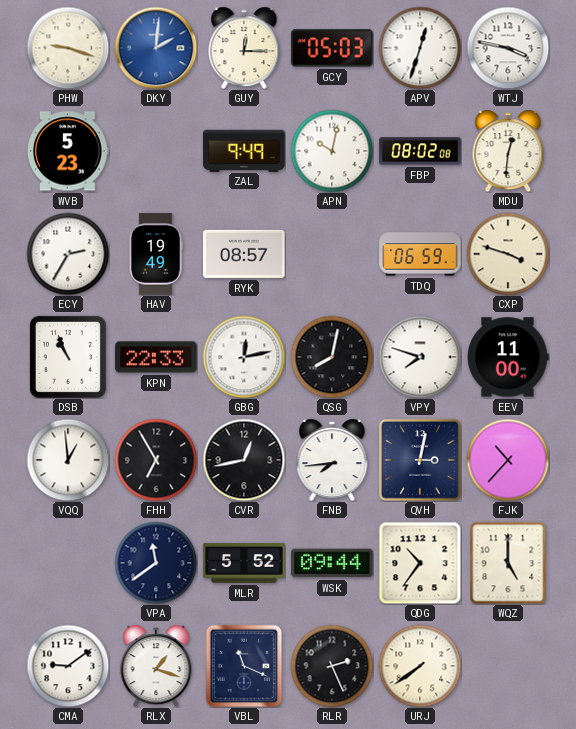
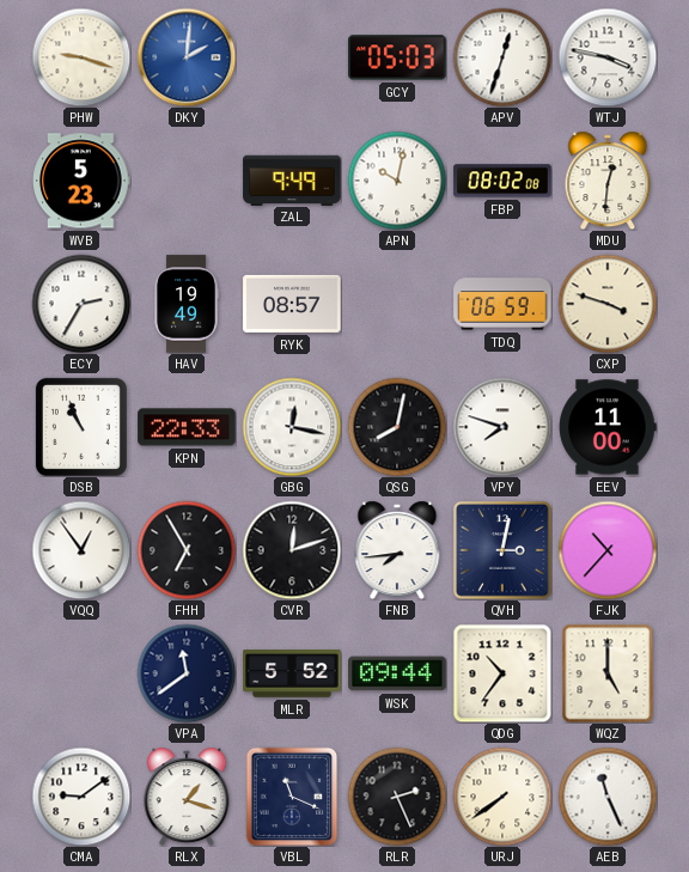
GUY: 12:15 -> none (244, 48)
GBG: 12:13 -> 12:17 (292, 427)
VQQ: 12:59 -> 12:54 (81, 550)
CVR: 12:43 -> 12:12 (292, 550)
AEB: none -> 11:26 (608, 797)
